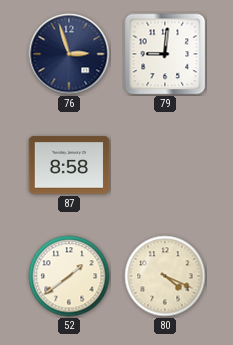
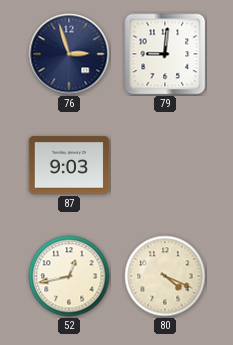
87: 8:58 -> 9:03 (69, 165)
52: 1:39 -> 12:43 (69, 276)
